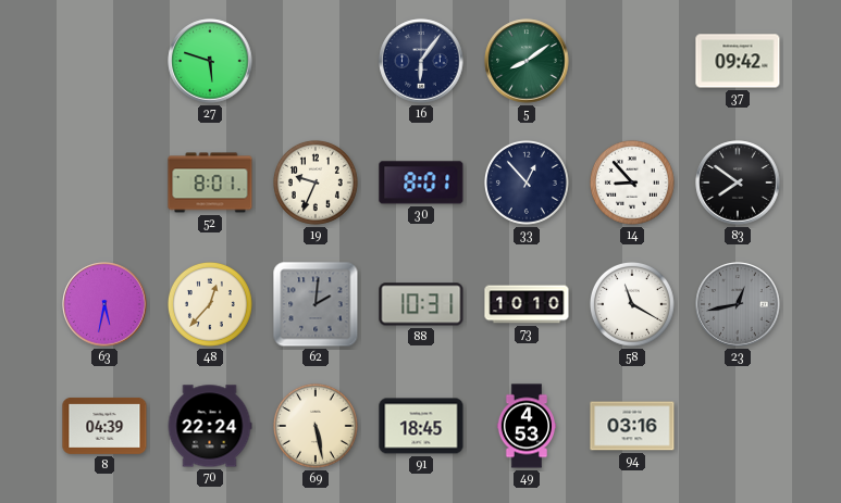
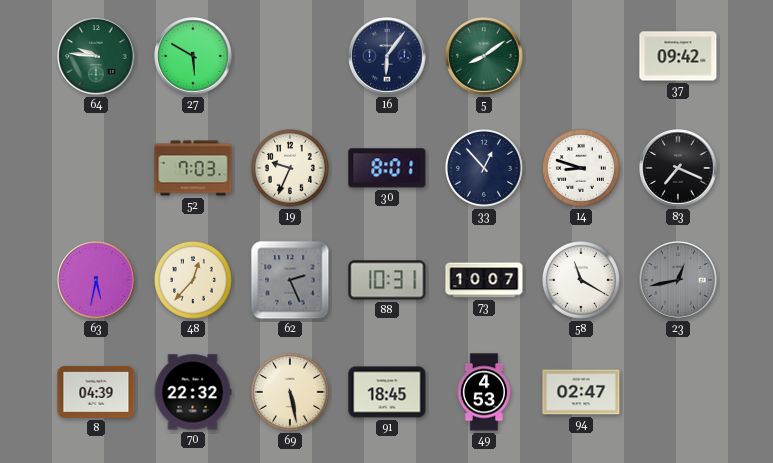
64: none -> 9:46 (96, 56)
27: 5:48 -> 5:50 (193, 56)
52: 8:01 -> 7:03 (193, 168)
14: 8:53 -> 8:48 (581, 168)
83: 7:51 -> 7:19 (678, 168)
62: 2:01 -> 2:26 (290, 280)
73: 10:10 -> 10:07 (484, 280)
70: 22:24 -> 22:32 (193, 392)
94: 03:16 -> 02:47 (581, 392)
